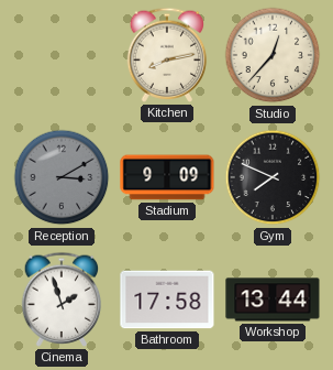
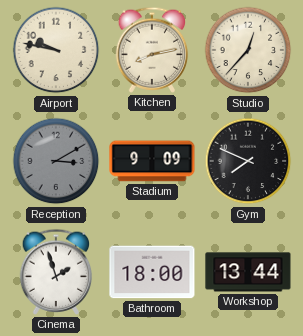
Airport: none -> 9:47 (56, 50)
Bathroom: 17:58 -> 18:00 (152, 272)
